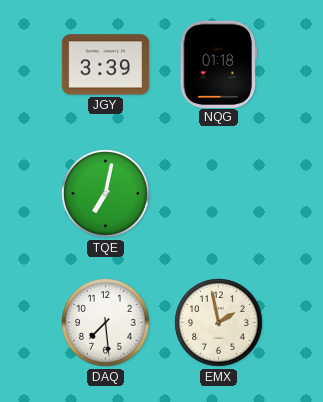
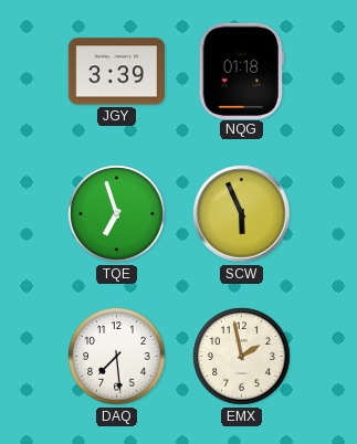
TQE: 7:02 -> 6:57 (117, 214)
SCW: none -> 5:56 (242, 214)
